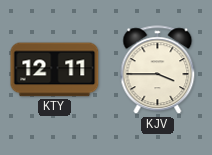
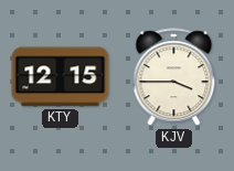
KTY: 12:11 -> 12:15 (61, 77)
